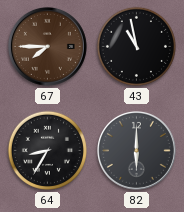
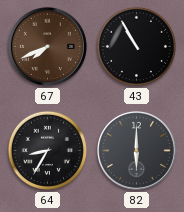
67: 7:45 -> 7:41 (47, 46)
43: 10:58 -> 10:55 (136, 46)
